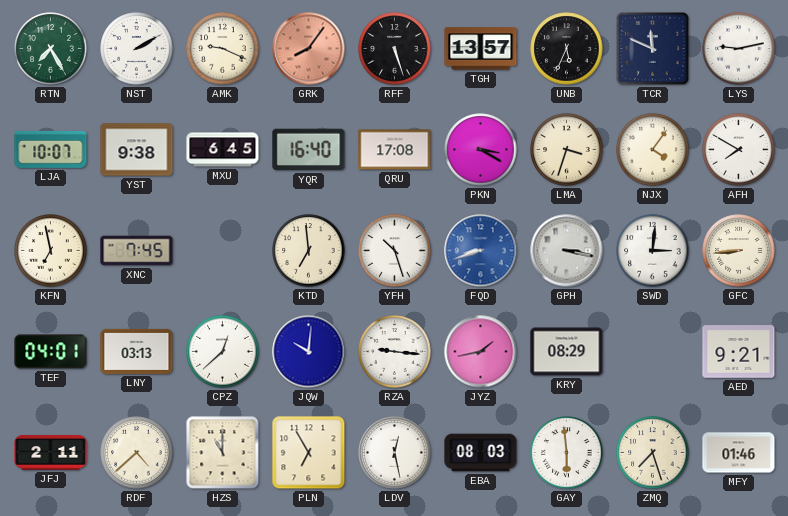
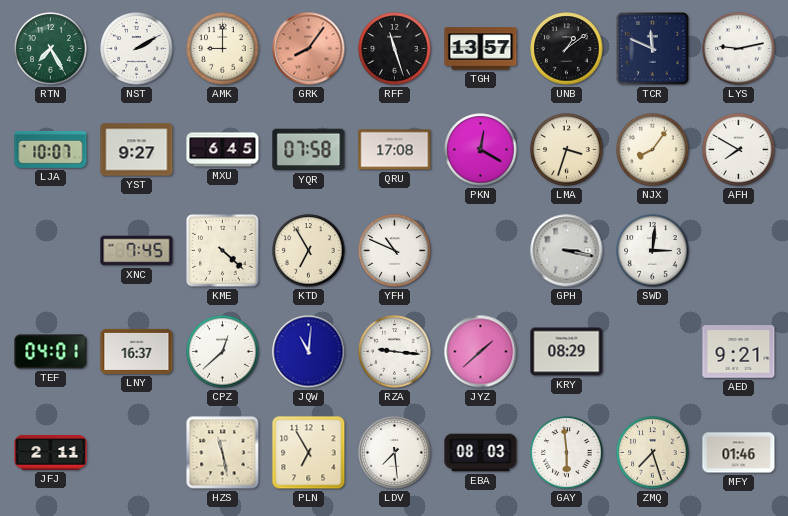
AMK: 9:19 -> 9:00 (223, 49)
RFF: 5:27 -> 11:27 (395, 49)
UNB: 5:34 -> 1:09 (567, 49)
YST: 9:38 -> 9:27 (137, 150)
YQR: 16:40 -> 07:58 (309, 150)
PKN: 3:20 -> 12:20 (481, 150)
NJX: 4:06 -> 8:06 (653, 150)
KFN: 6:58 -> none (51, 251)
KME: none -> 4:22 (223, 251)
KTD: 6:59 -> 6:55 (309, 251)
YFH: 10:27 -> 10:49 (395, 251)
FQD: 8:42 -> none (481, 251)
GFC: 8:44 -> none (739, 251)
LNY: 03:13 -> 16:37 (137, 351)
JQW: 10:01 -> 11:01 (309, 352)
JYZ: 1:43 -> 1:38 (481, 352)
RDF: 4:38 -> none (137, 453)
HZS: 11:00 -> 11:28 (223, 453)
LDV: 12:28 -> 7:29 (395, 453)
